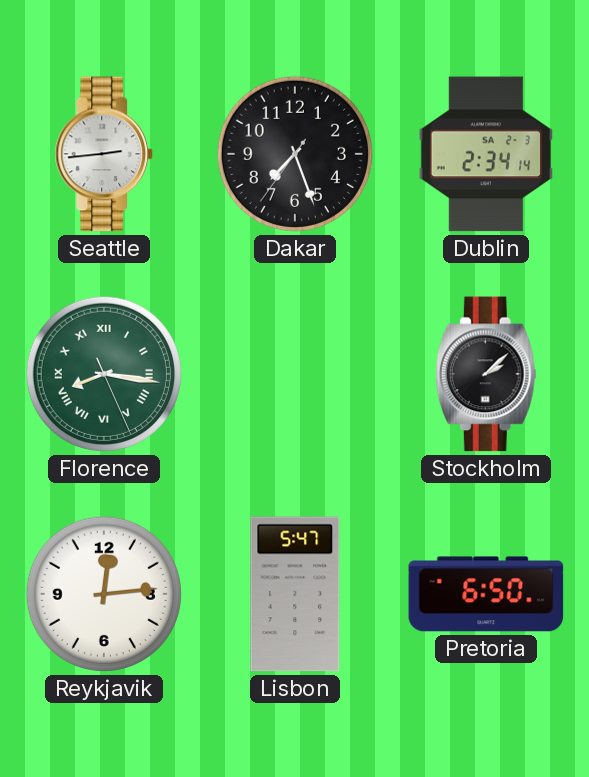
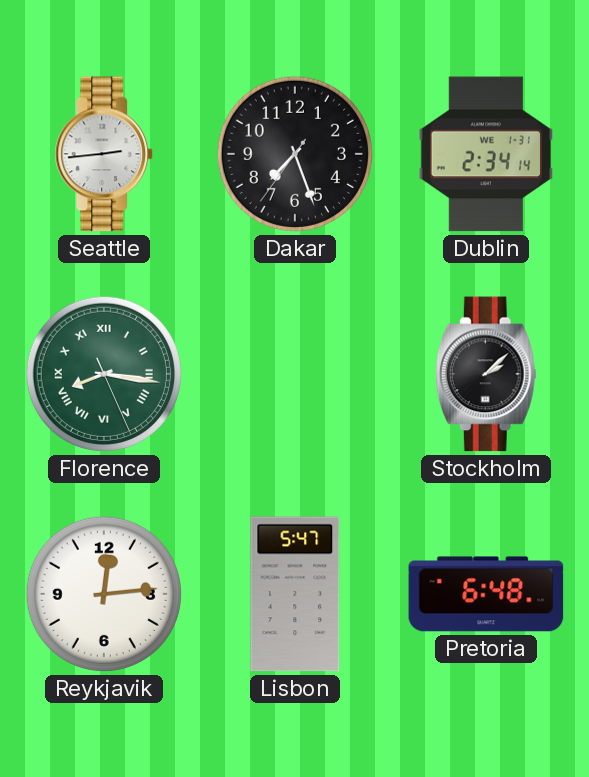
Dublin date: SA 2-3 -> WE 1-31 (486, 154)
Pretoria: 6:50 -> 6:48 (486, 594)
